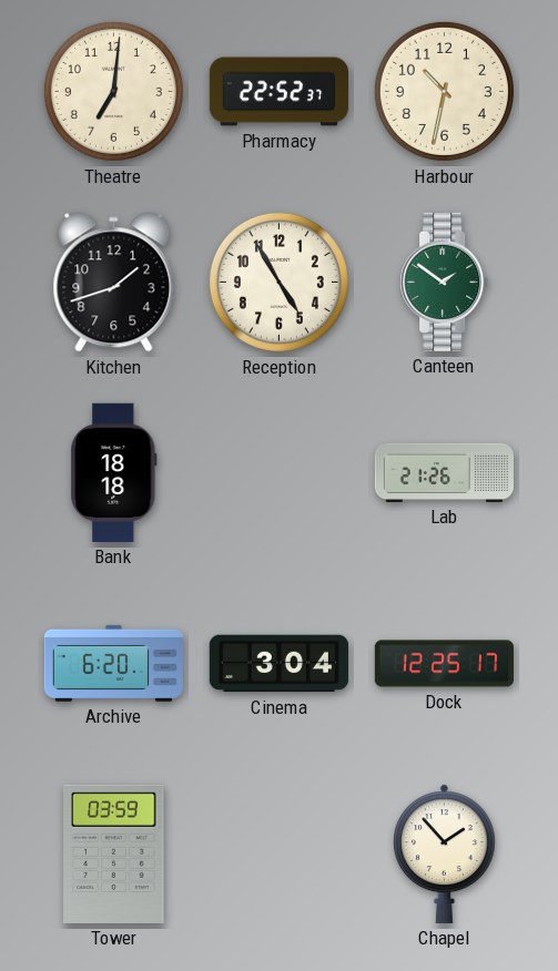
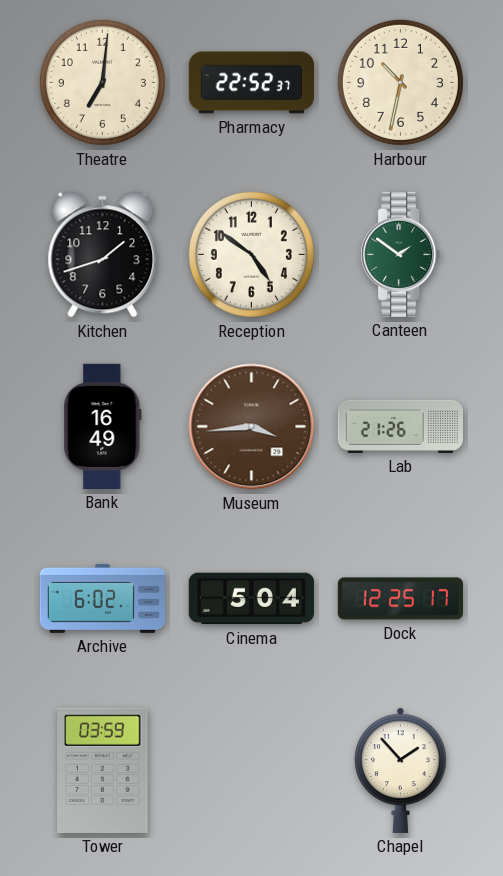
Reception: 4:55 -> 4:51 (251, 254)
Bank: 18:18 -> 16:49 (103, 426)
Museum: none -> 3:44 (252, 427)
Archive: 6:20 -> 6:02 (102, 598)
Cinema: 3:04 -> 5:04 (251, 599)
